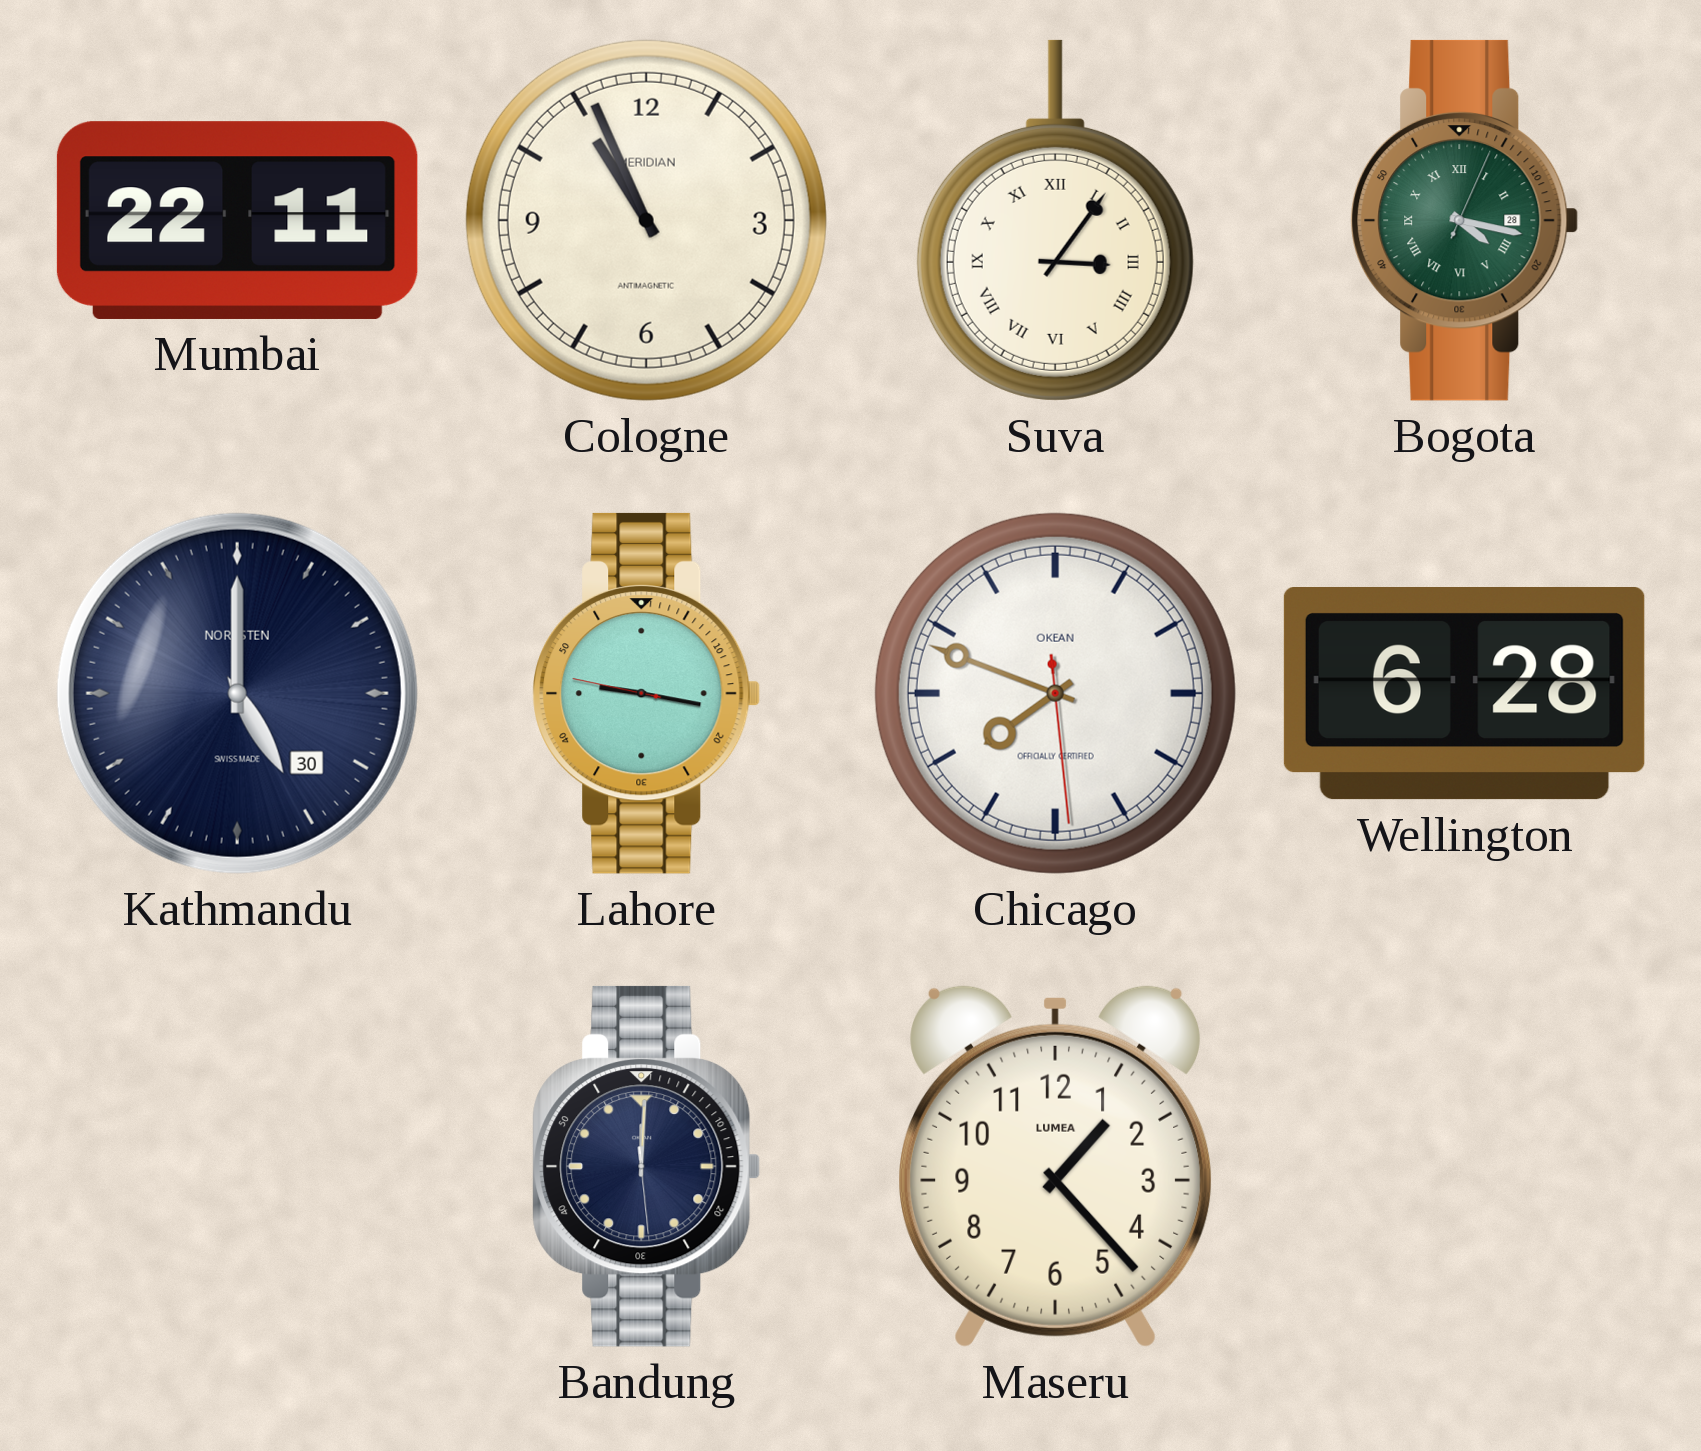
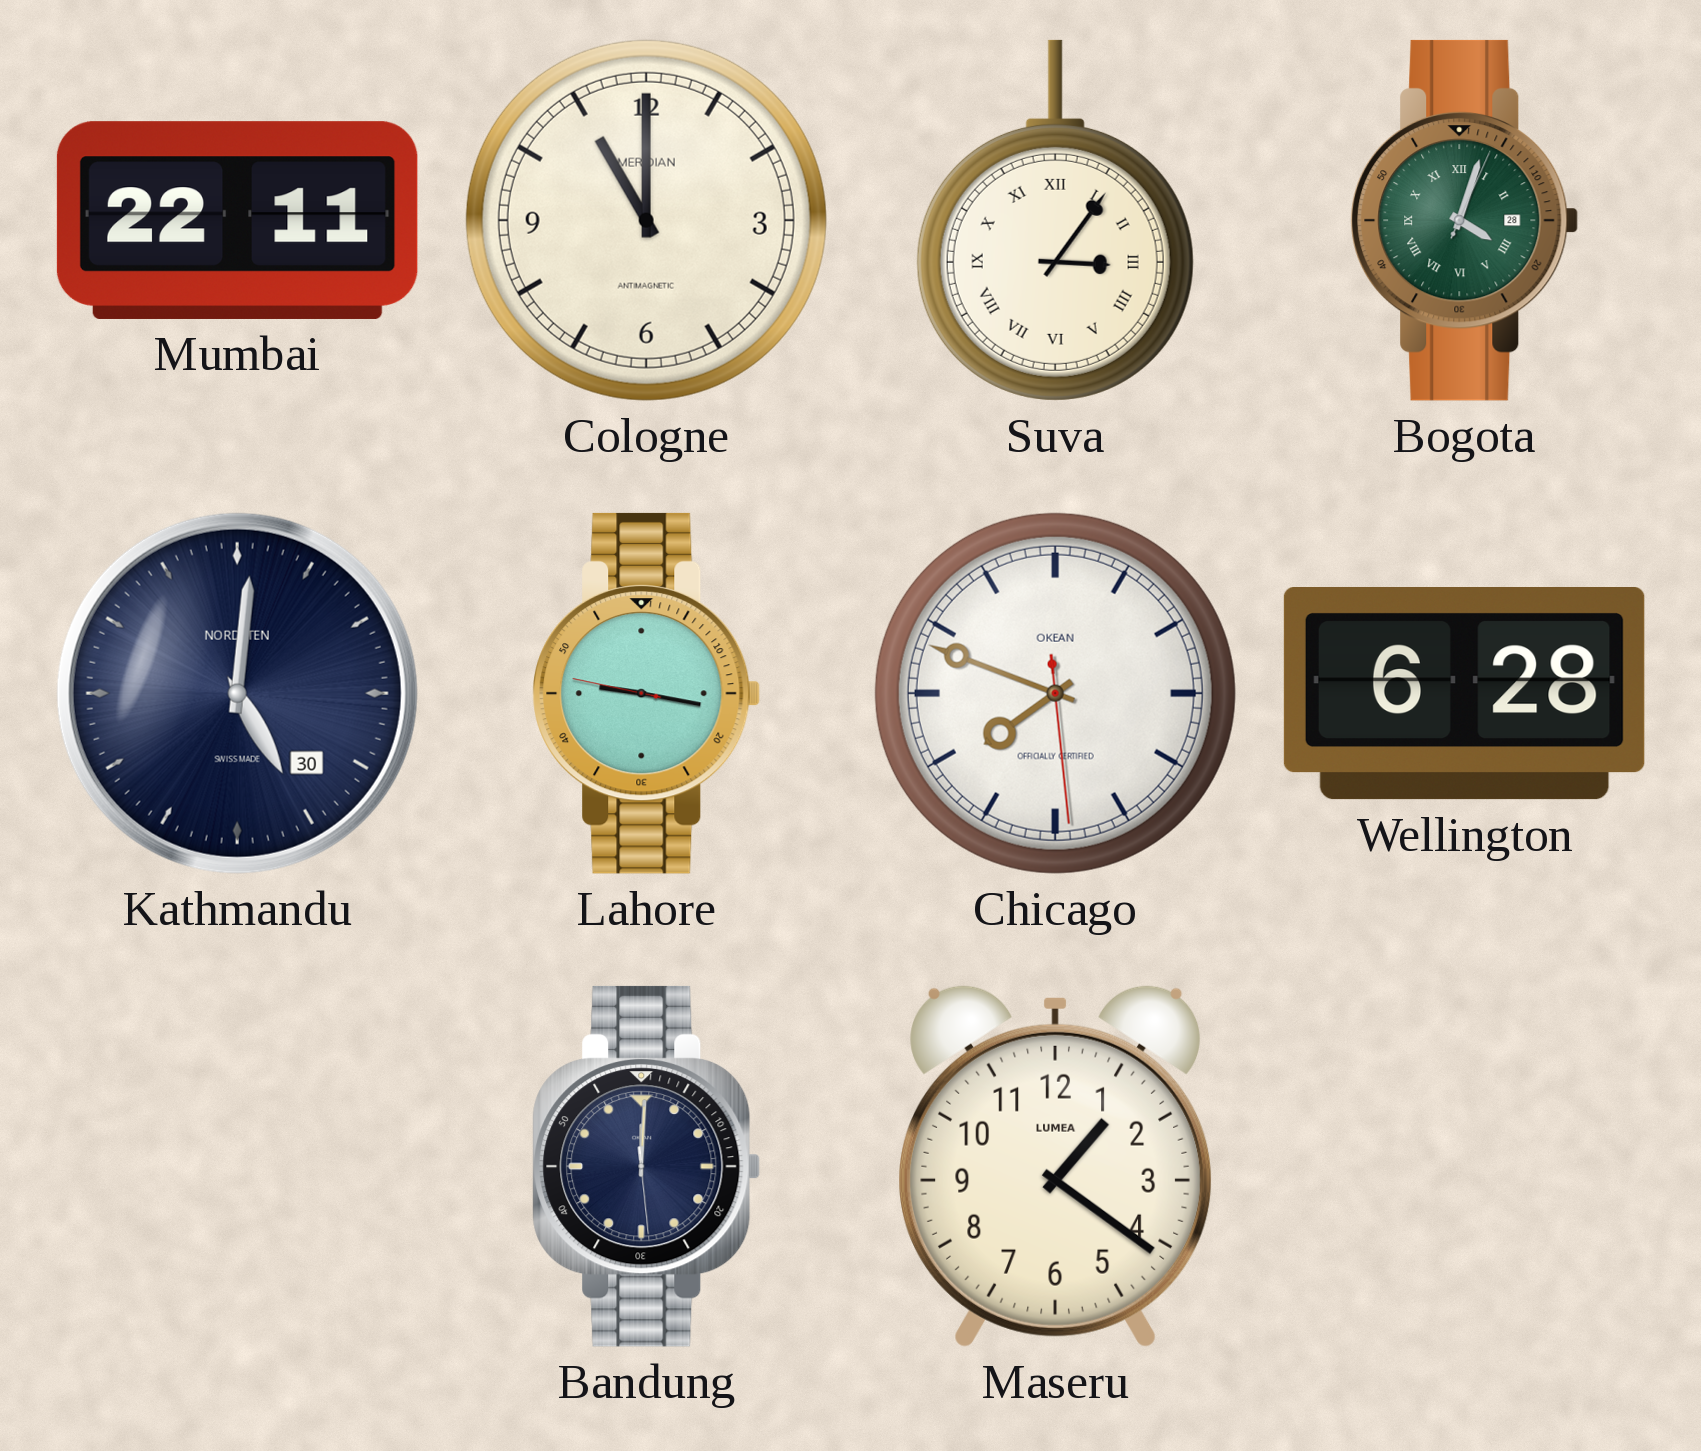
Cologne: 10:56 -> 11:00 (646, 220)
Bogota: 4:17 -> 4:03 (1465, 220)
Kathmandu: 5:00 -> 5:01 (237, 693)
Maseru: 1:23 -> 1:21 (1056, 1166)
